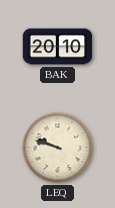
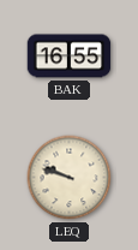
BAK: 20:10 -> 16:55 (70, 56)
